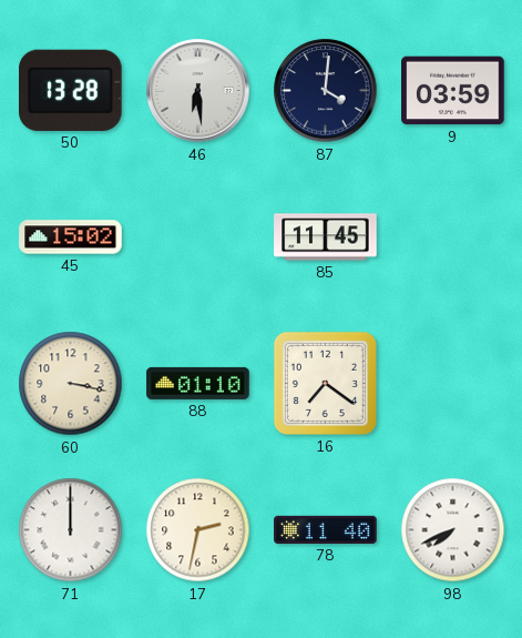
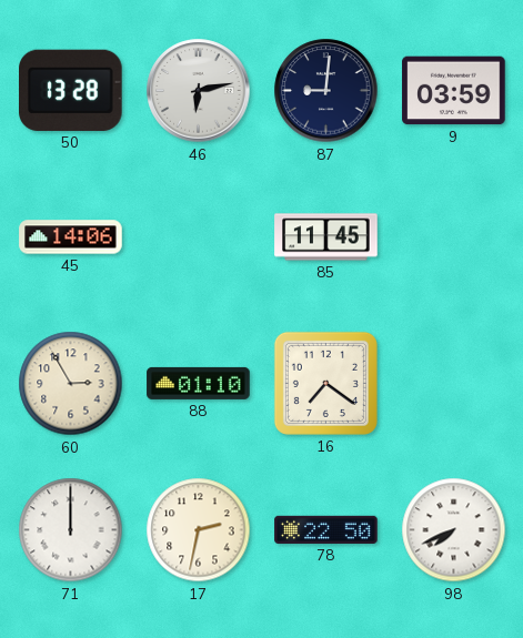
46: 6:29 -> 6:13 (199, 91)
87: 4:01 -> 9:01 (326, 91)
45: 15:02 -> 14:06 (71, 237)
60: 3:17 -> 2:55 (71, 384)
78: 11:40 -> 22:50 (326, 529)
